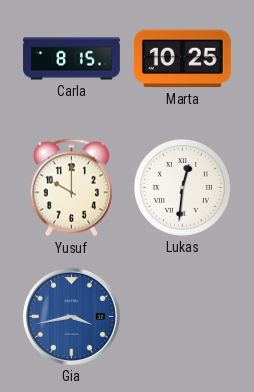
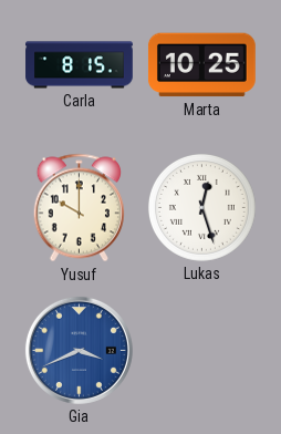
Lukas: 12:31 -> 12:27 (201, 207)
Gia: 3:43 -> 3:41 (79, 350)
